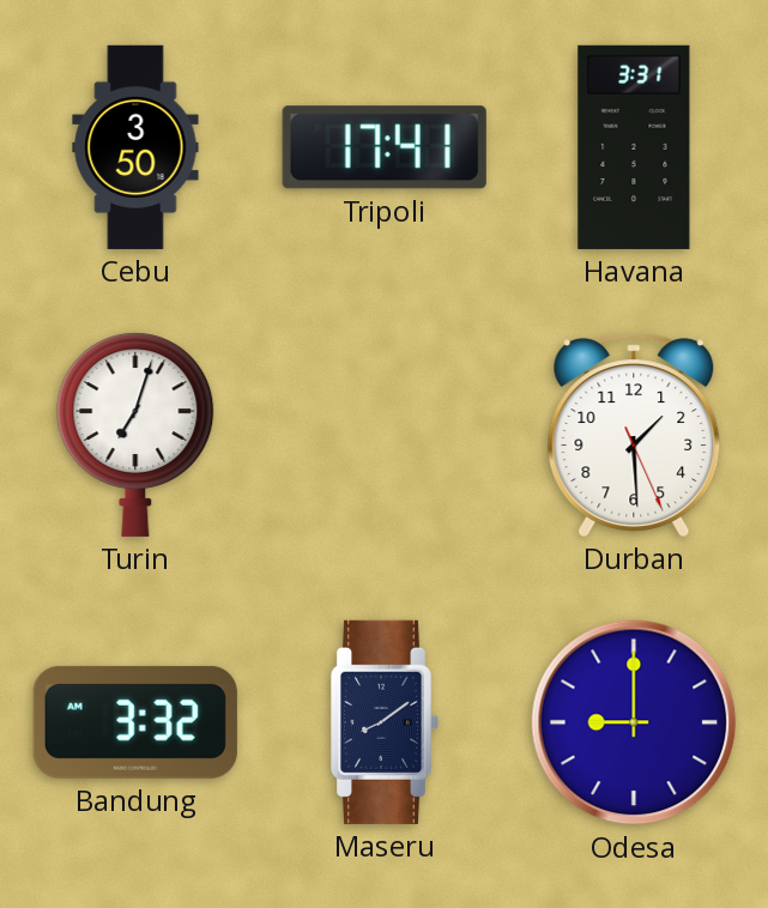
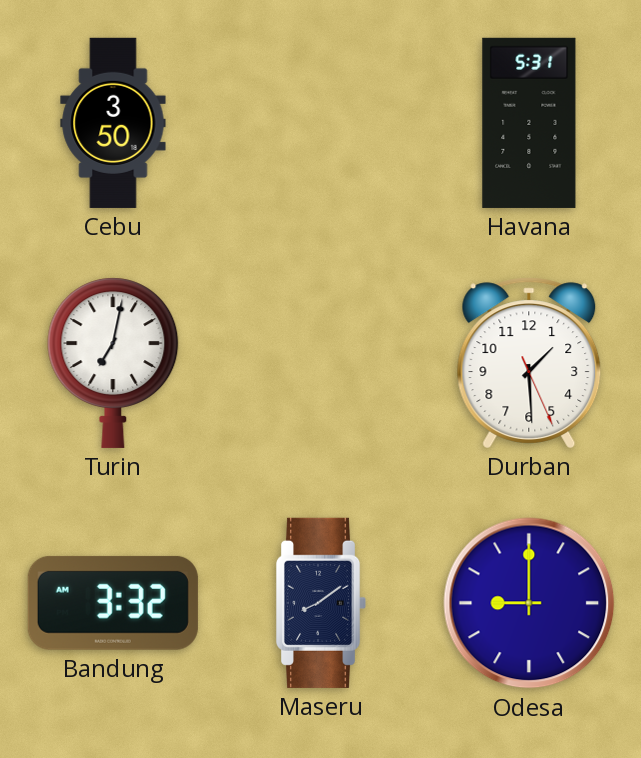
Tripoli: 17:41 -> none (385, 147)
Havana: 3:31 -> 5:31 (529, 123)
Turin: 7:03 -> 7:02 (113, 363)
